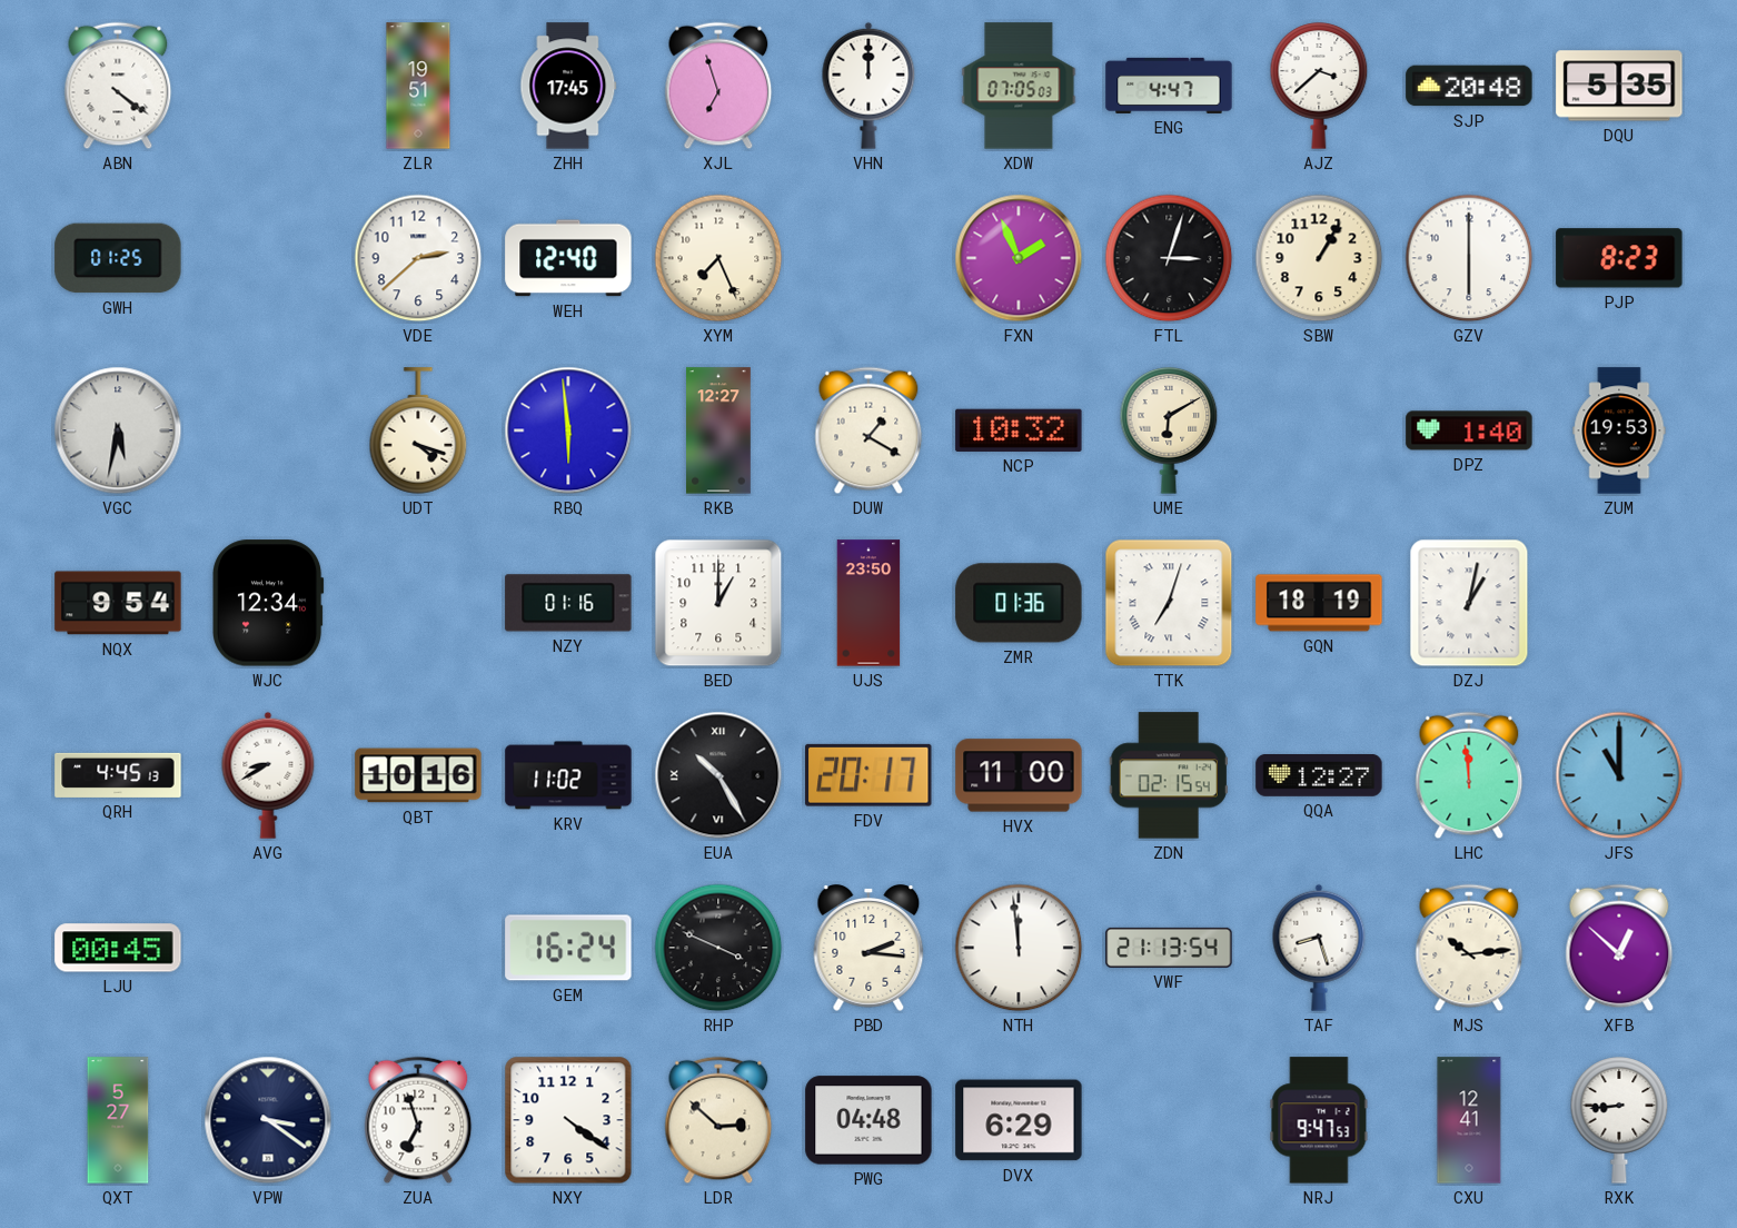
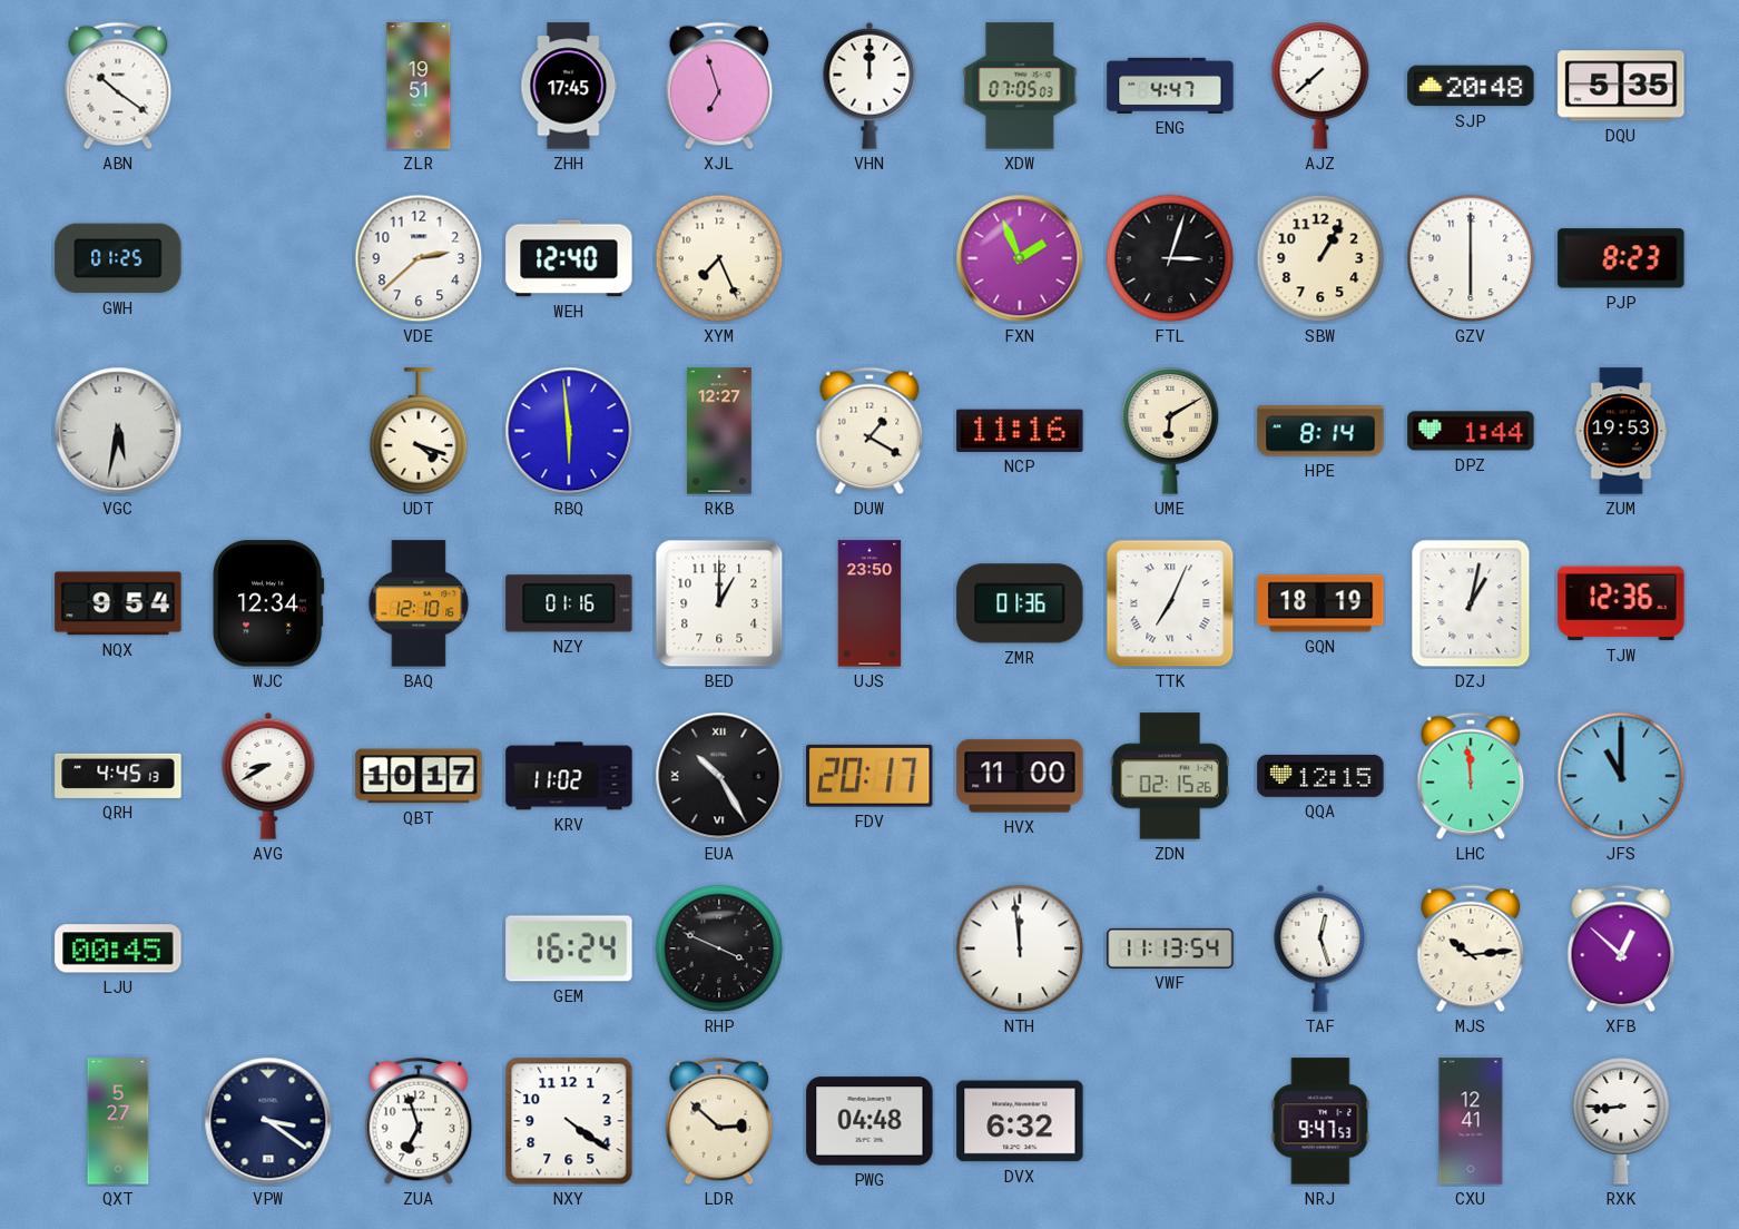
ABN: 4:21 -> 10:21 (118, 86)
AJZ: 3:38 -> 7:38 (1320, 86)
NCP: 10:32 -> 11:16 (1020, 431)
HPE: none -> 8:14 (1320, 431)
DPZ: 1:40 -> 1:44 (1471, 431)
BAQ: none -> 12:10 (419, 603)
TTK: 7:03 -> 7:04 (1170, 603)
TJW: none -> 12:36 (1621, 603)
QBT: 10:16 -> 10:17 (419, 776)
ZDN: 02:15:54 -> 02:15:26 (1170, 776)
QQA: 12:27 -> 12:15 (1320, 777)
PBD: 2:16 -> none (868, 949)
VWF: 21:13 -> 11:13 (1170, 948)
TAF: 8:27 -> 12:27 (1320, 948)
DVX: 6:29 -> 6:32 (1020, 1121)
